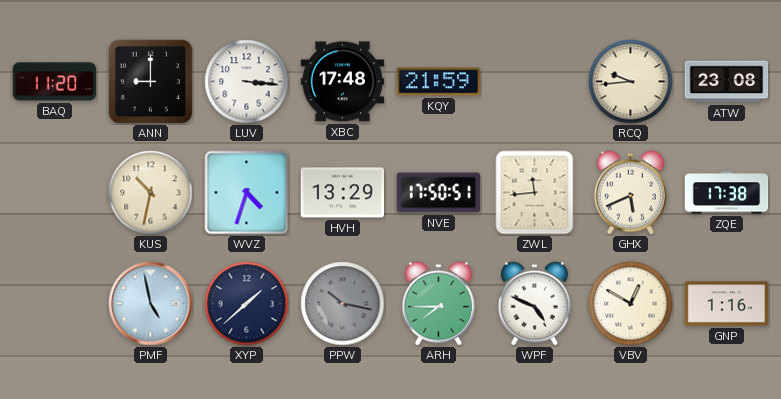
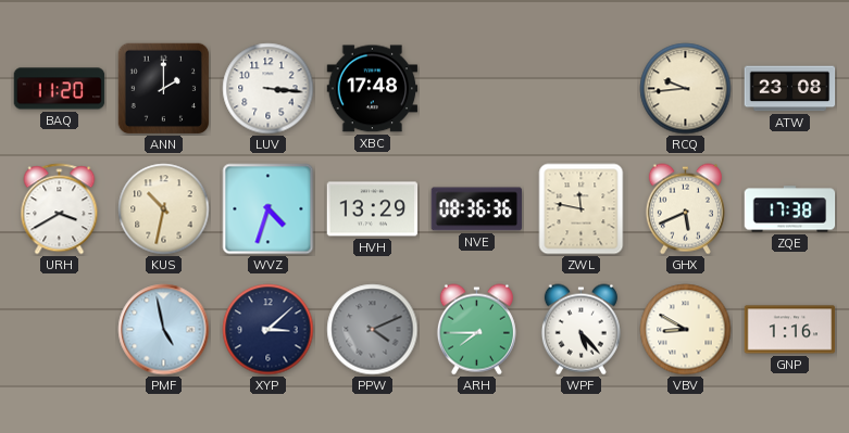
ANN: 9:00 -> 2:00 (163, 88)
KQY: 21:59 -> none (439, 82)
URH: none -> 3:40 (60, 209)
NVE: 17:50 -> 08:36 (477, 209)
ZWL: 11:44 -> 11:47 (582, 209)
XYP: 1:38 -> 3:08 (269, 330)
PPW: 10:17 -> 4:11 (373, 330)
WPF: 4:49 -> 5:23 (580, 330)
VBV: 12:50 -> 8:50 (686, 330)
